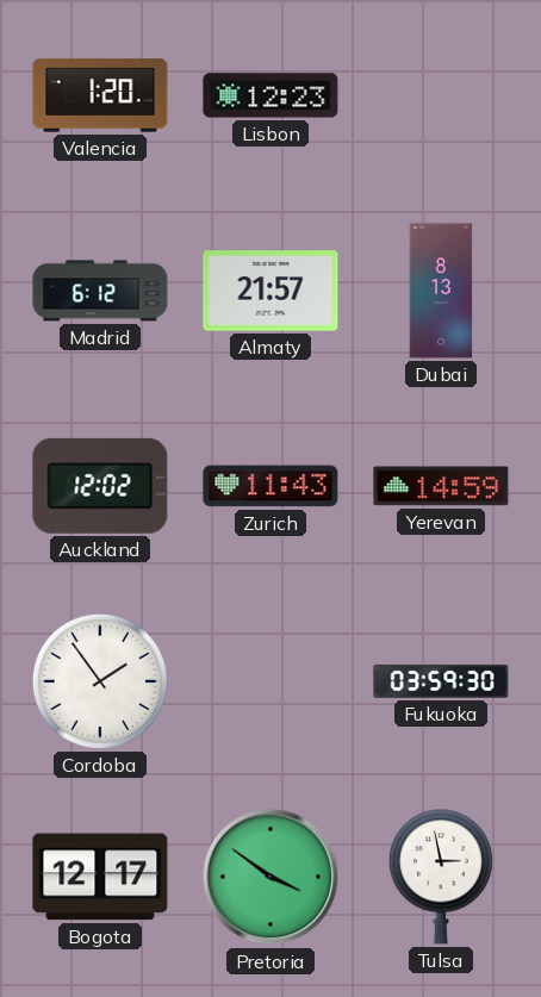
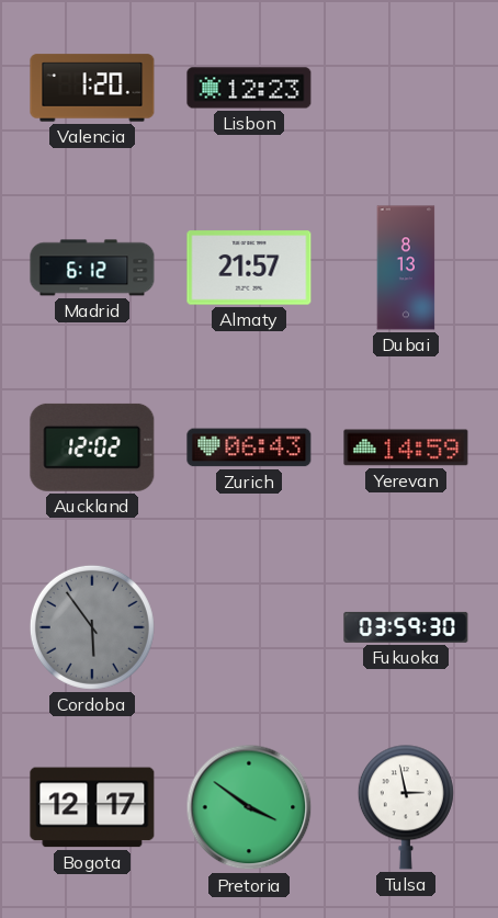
Zurich: 11:43 -> 06:43 (249, 447)
Cordoba: 1:54 -> 5:54 (92, 627)
Cordoba dial: white -> grey (92, 627)
